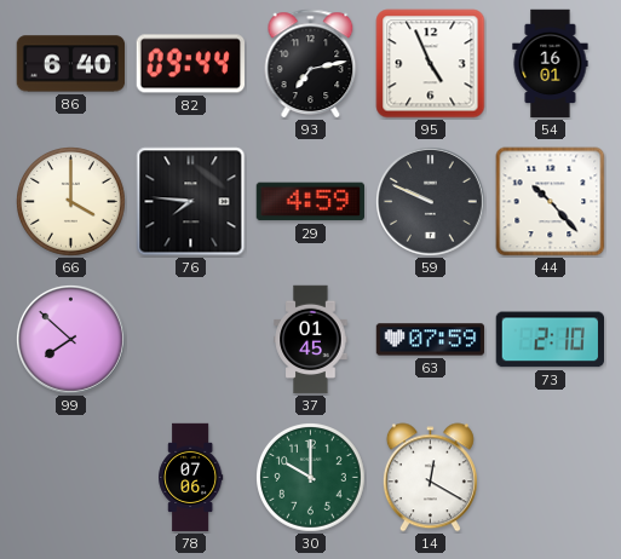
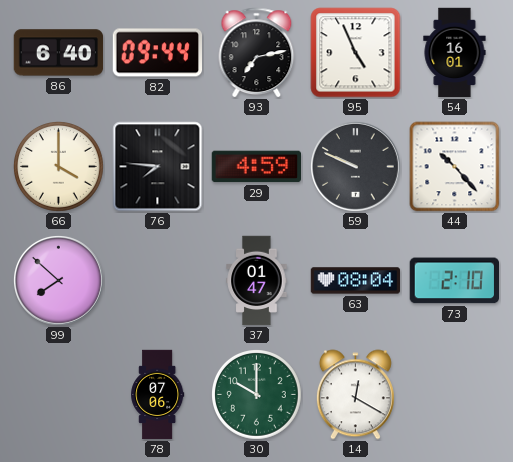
37: 01:45 -> 01:47 (257, 281)
63: 07:59 -> 08:04 (356, 281)
